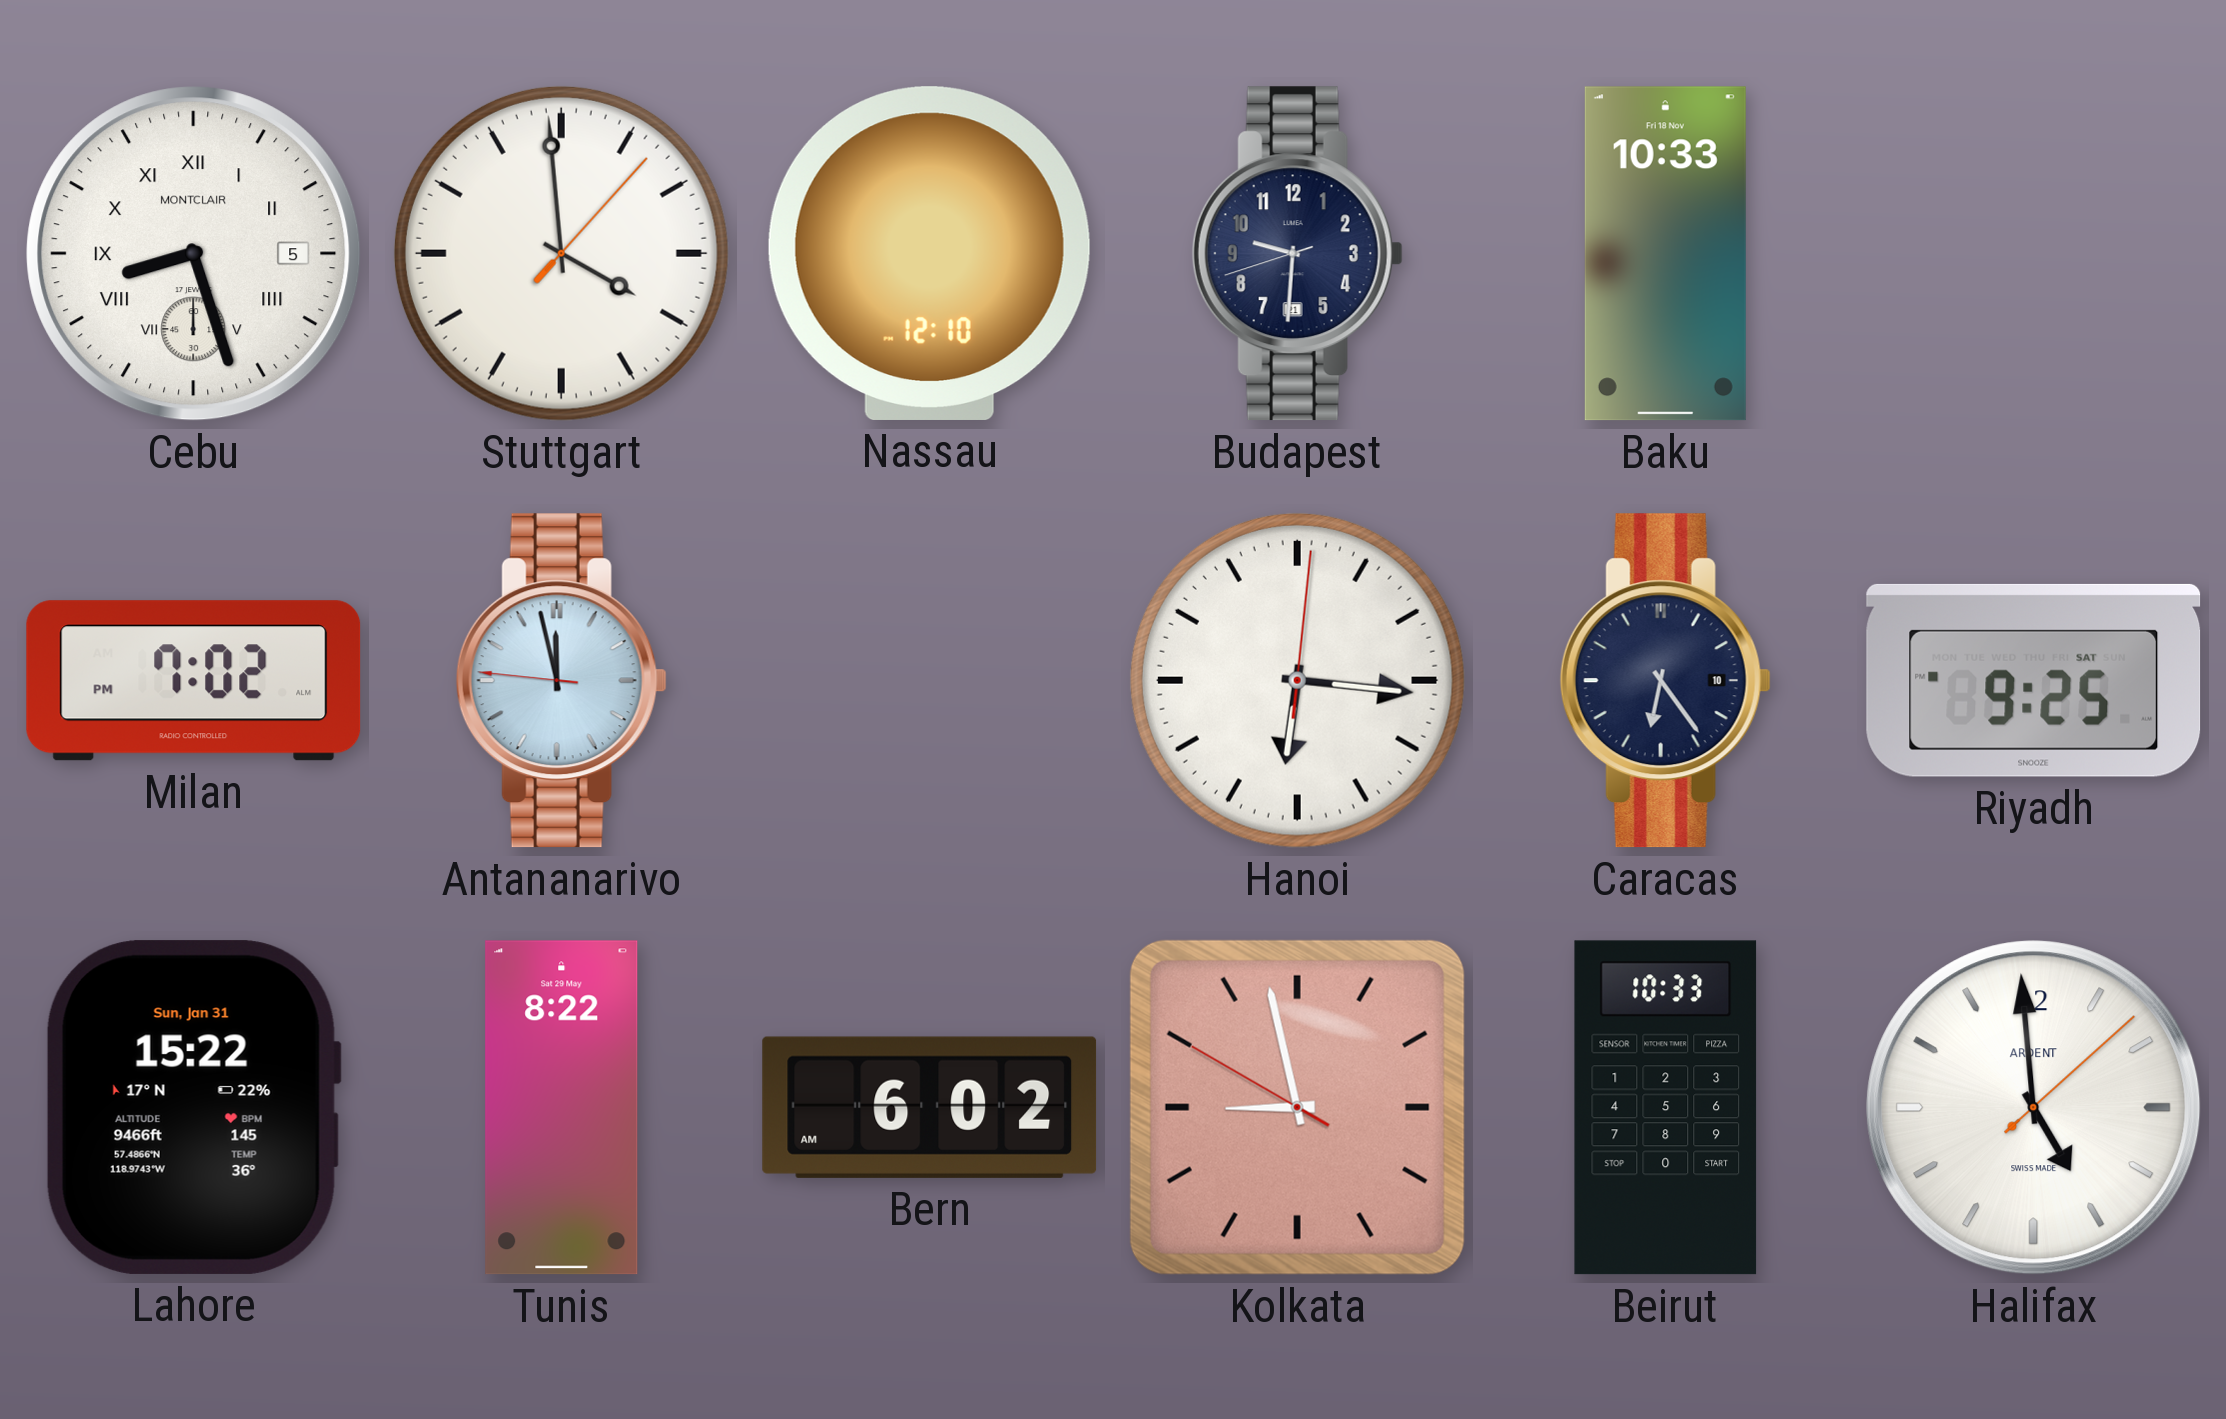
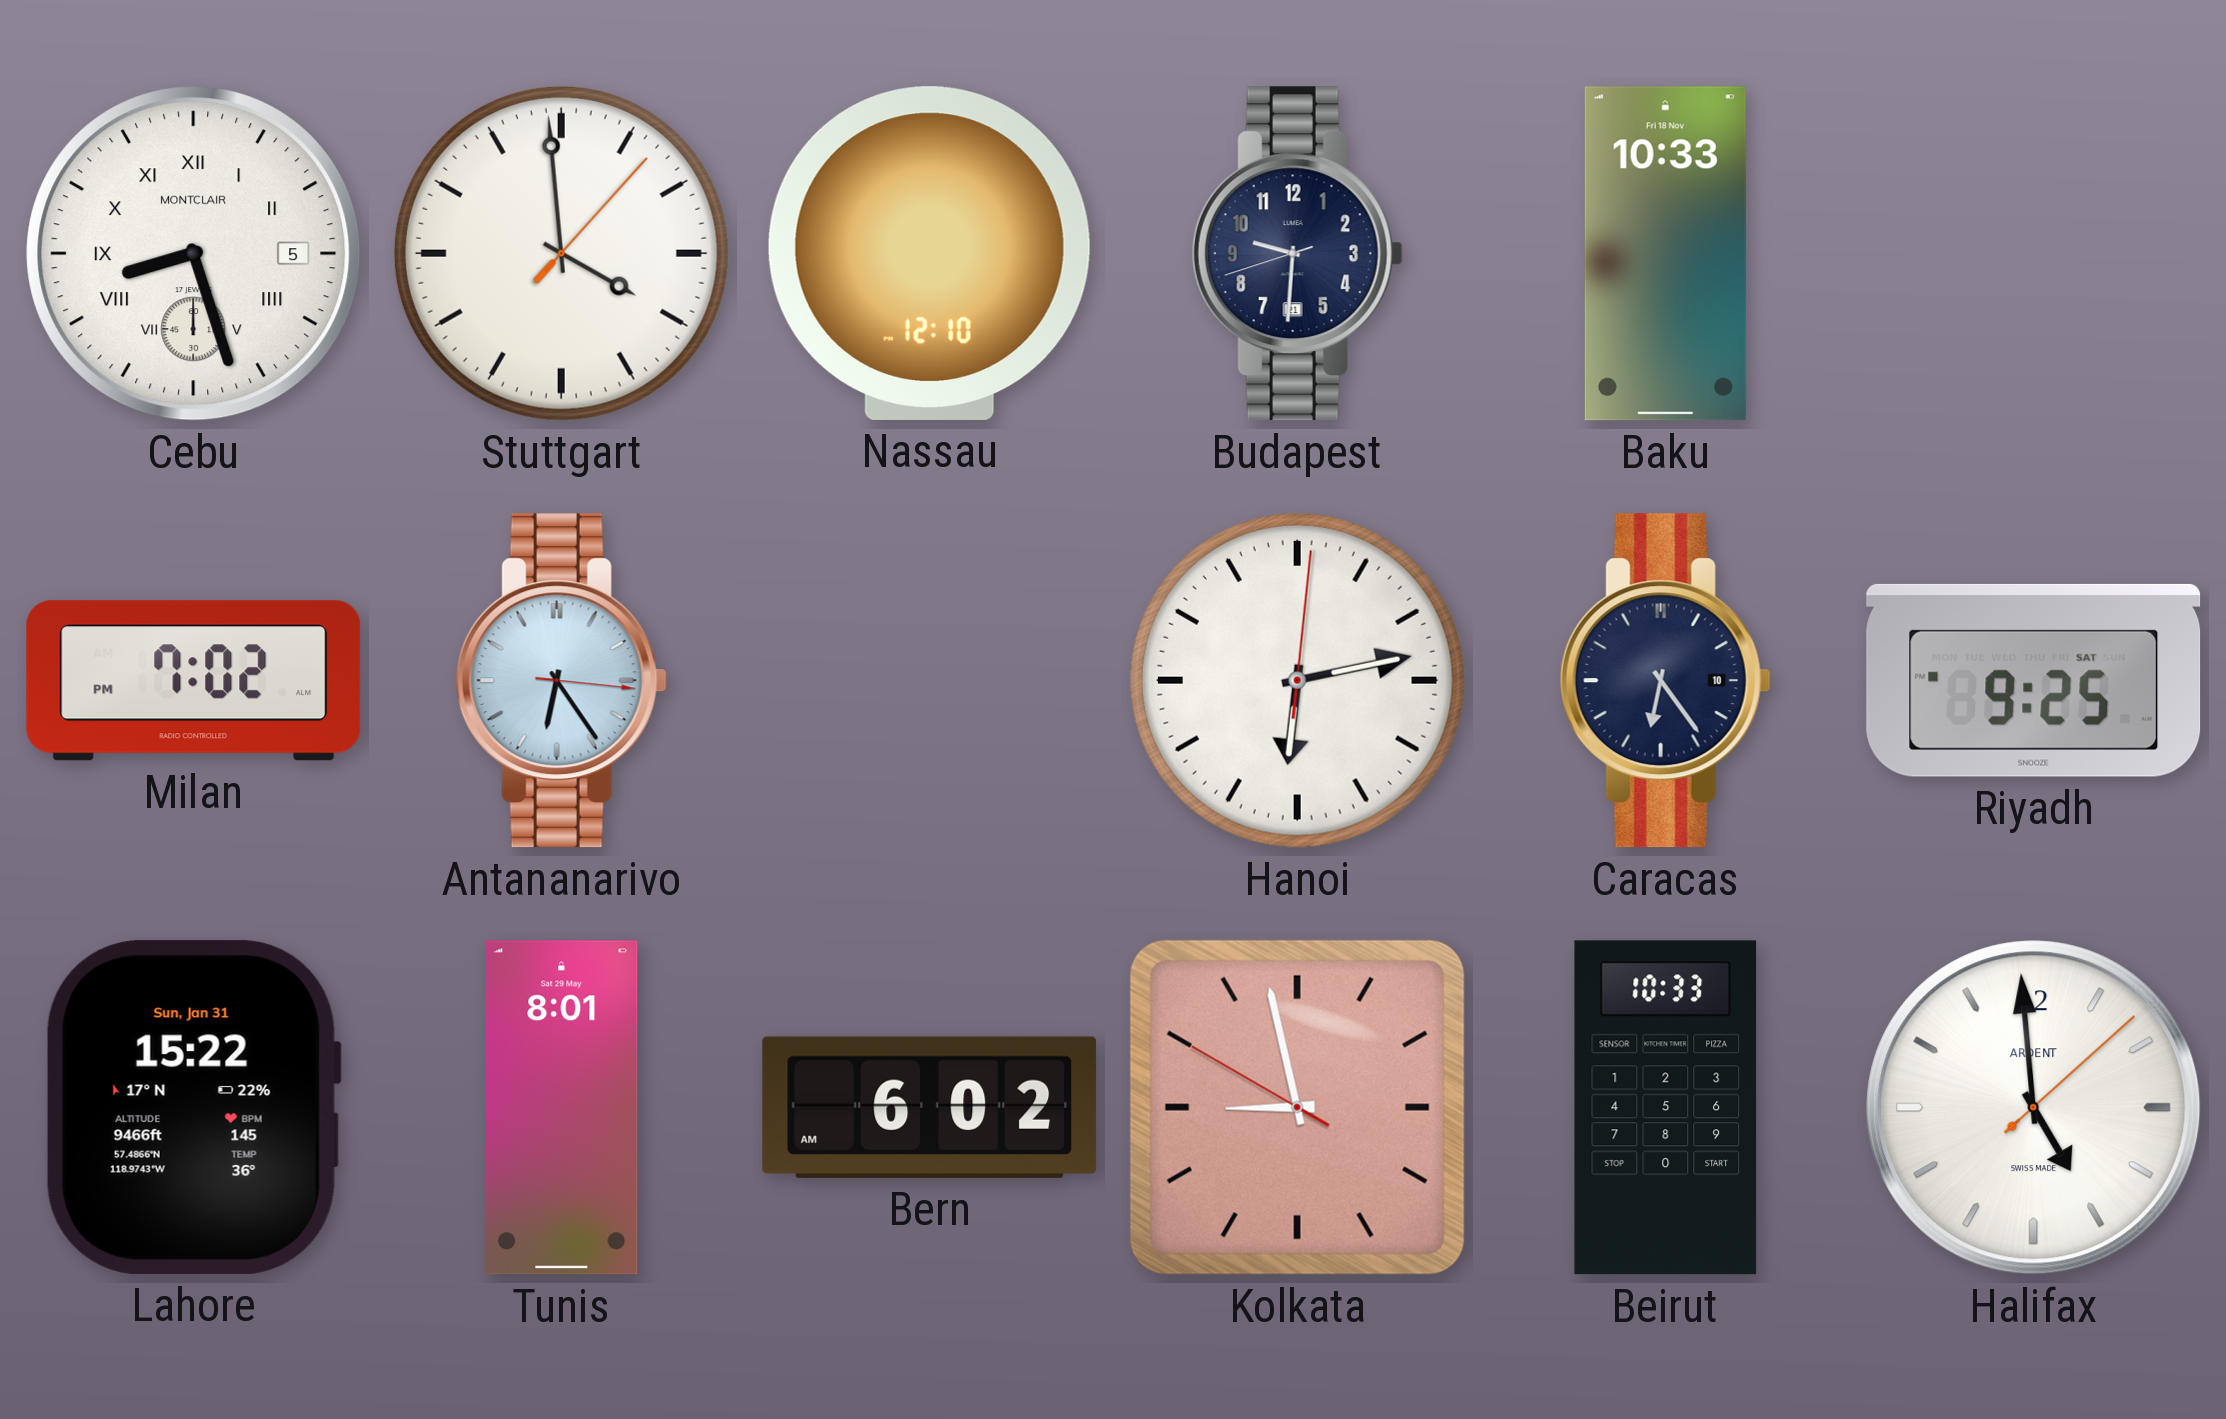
Antananarivo: 11:57 -> 6:24 (561, 681)
Hanoi: 6:16 -> 6:13 (1297, 680)
Tunis: 8:22 -> 8:01 (562, 1108)
